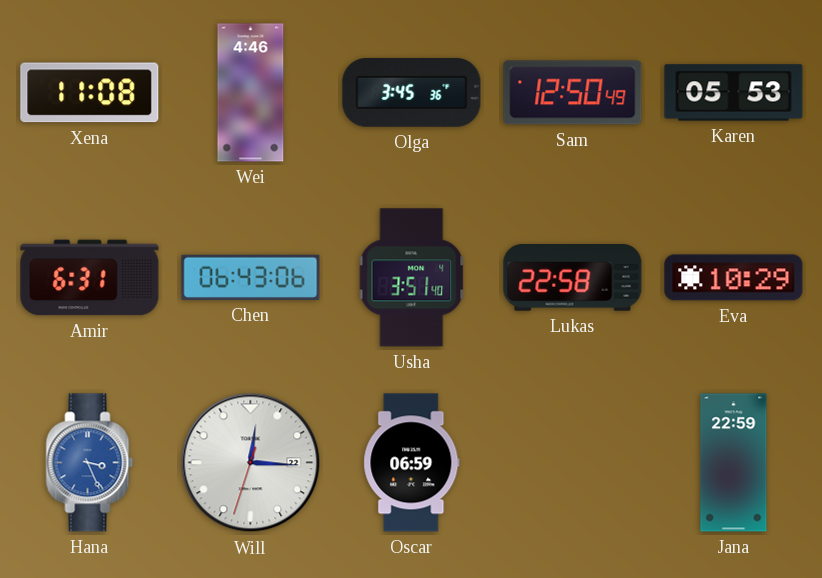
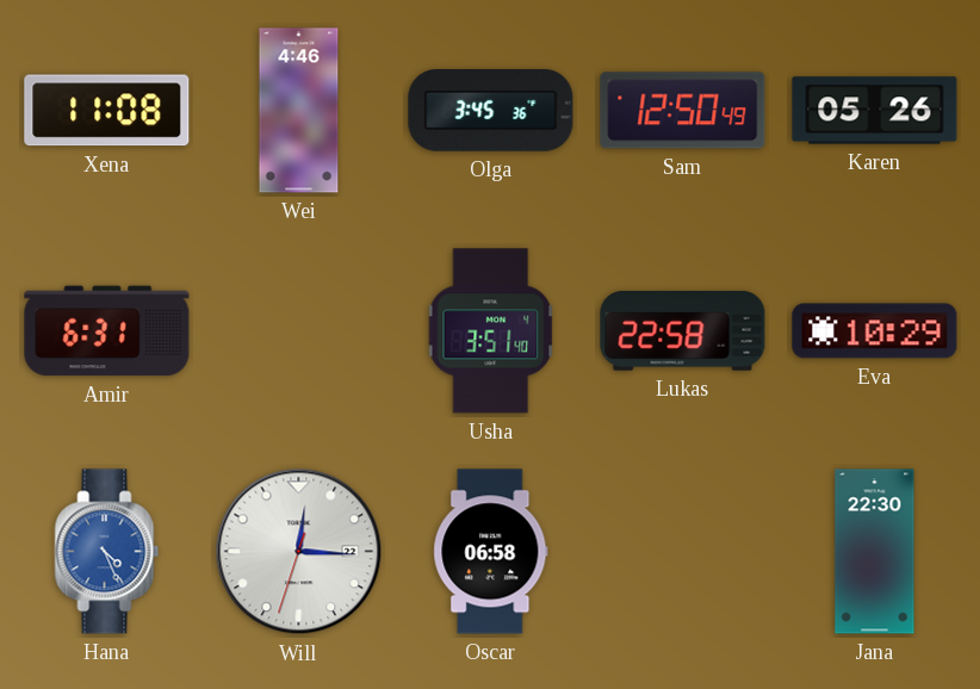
Karen: 05:53 -> 05:26 (875, 111)
Chen: 06:43 -> none (251, 277)
Hana: 3:26 -> 4:26 (107, 552)
Oscar: 06:59 -> 06:58 (491, 552)
Jana: 22:59 -> 22:30 (875, 552)
